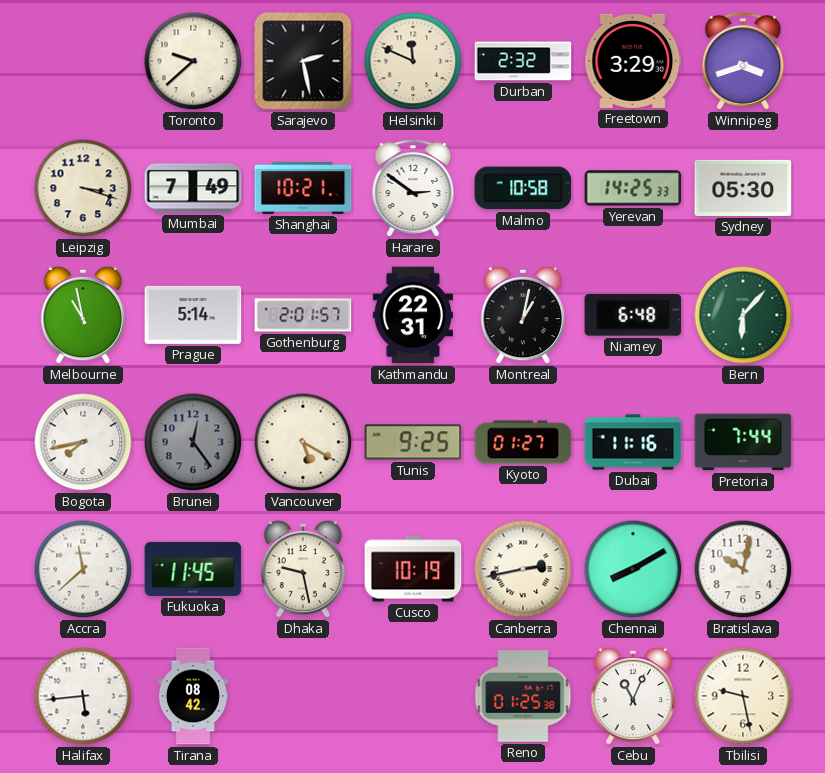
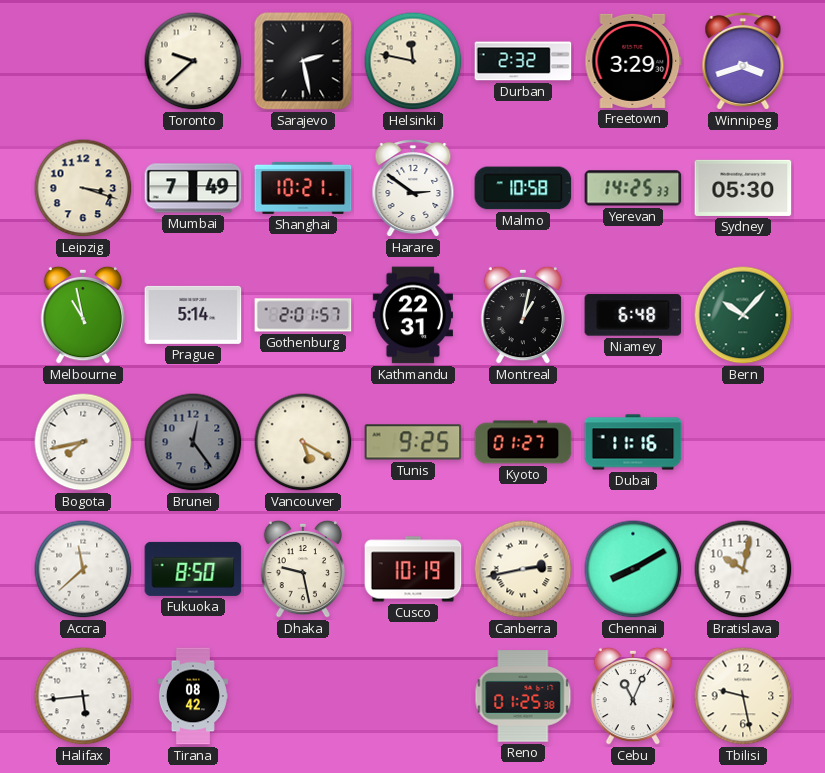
Helsinki: 11:49 -> 11:47 (413, 61)
Bern: 6:07 -> 10:07 (743, 315)
Pretoria: 7:44 -> none (743, 442)
Fukuoka: 11:45 -> 8:50 (193, 569)
